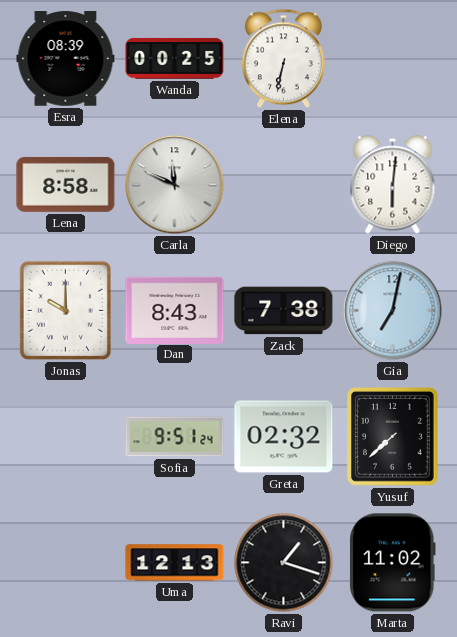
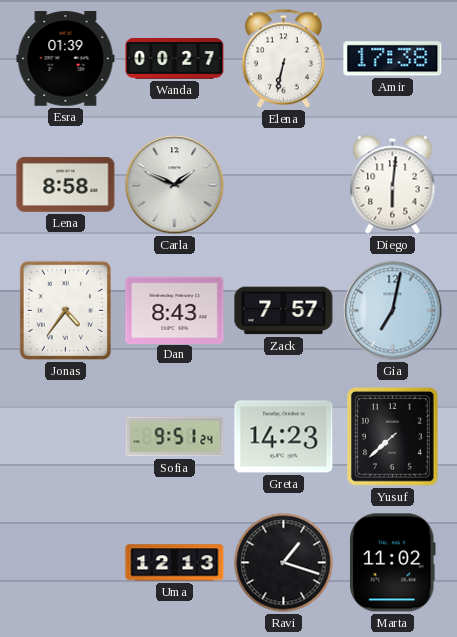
Esra: 08:39 -> 01:39 (66, 59)
Wanda: 00:25 -> 00:27 (175, 58)
Amir: none -> 17:38 (393, 59)
Carla: 11:49 -> 1:49 (175, 185)
Jonas: 10:00 -> 4:36 (65, 310)
Zack: 7:38 -> 7:57 (284, 311)
Greta: 02:32 -> 14:23 (284, 437)
